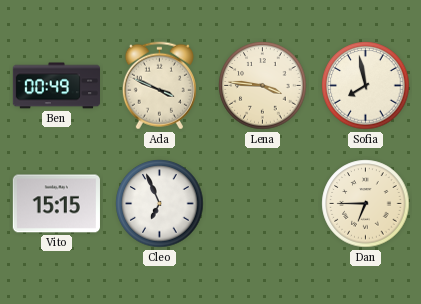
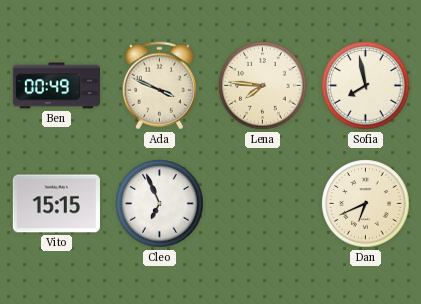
Lena: 3:46 -> 7:46 (263, 86)
Dan: 6:45 -> 6:41 (366, 204)
